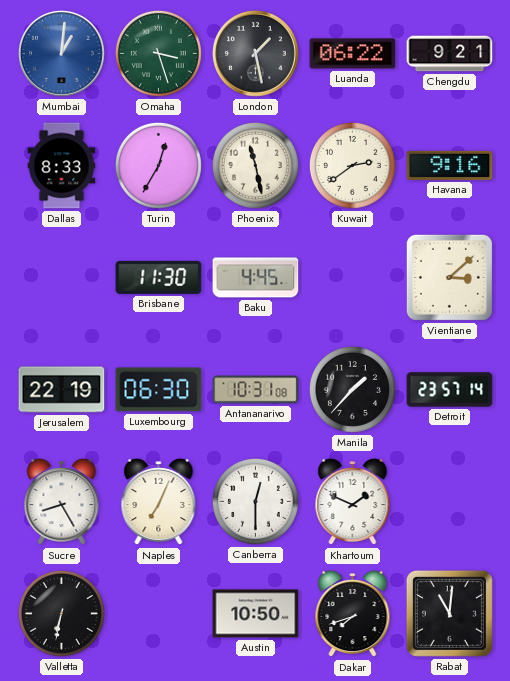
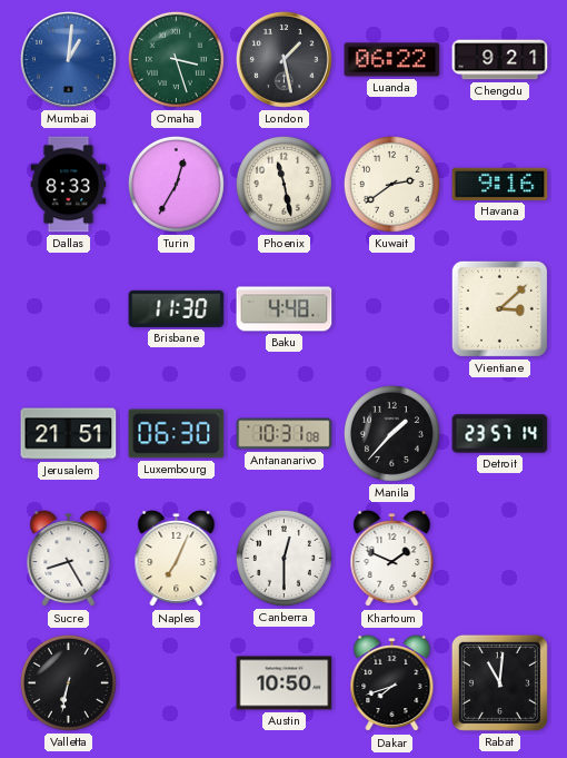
Baku: 4:45 -> 4:48 (285, 309)
Jerusalem: 22:19 -> 21:51 (69, 434)
